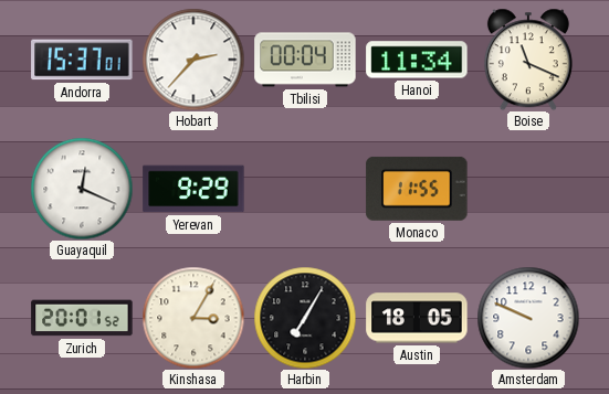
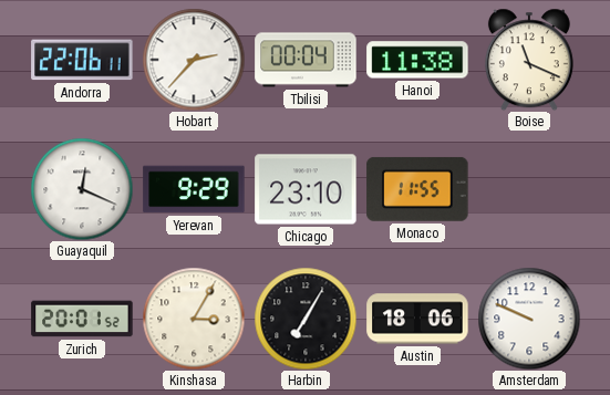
Andorra: 15:37 -> 22:06 (82, 60)
Hanoi: 11:34 -> 11:38 (417, 60)
Chicago: none -> 23:10 (306, 189)
Austin: 18:05 -> 18:06 (417, 319)
